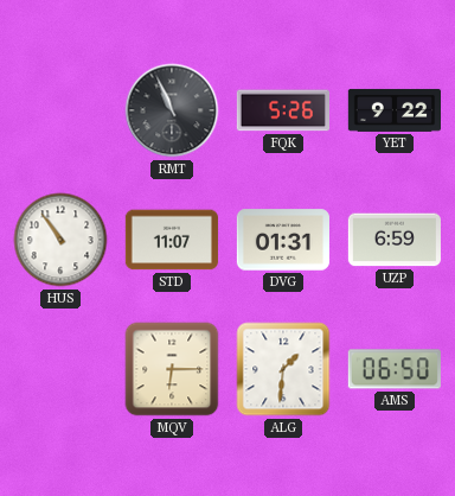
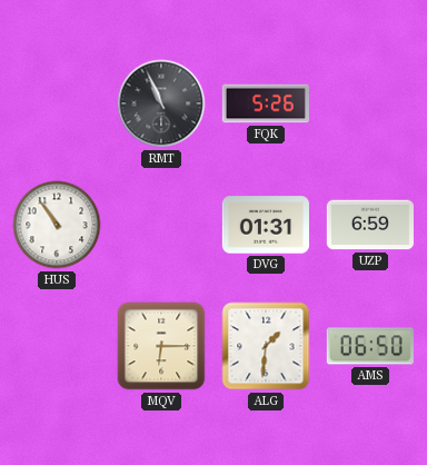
YET: 9:22 -> none (393, 110)
STD: 11:07 -> none (172, 240)
